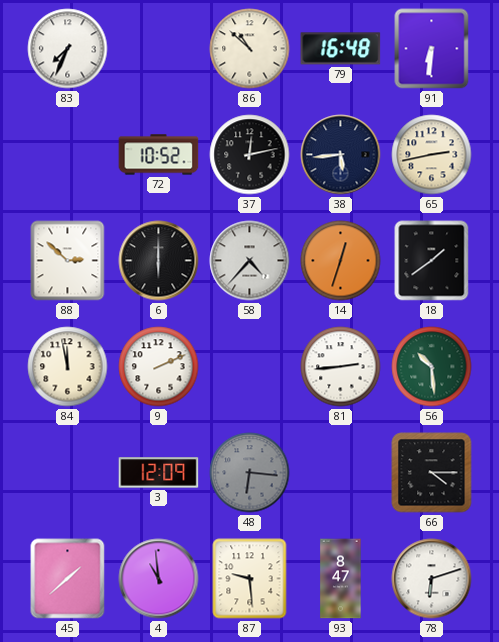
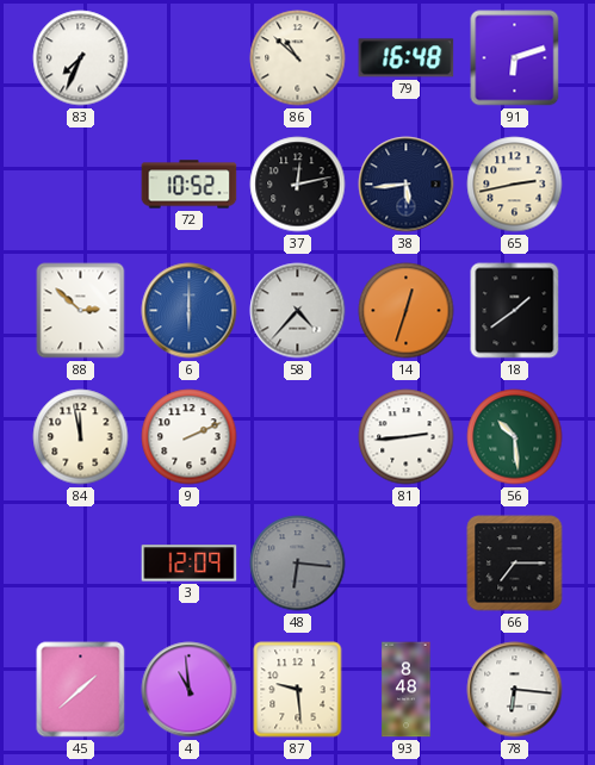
91: 6:31 -> 6:12 (515, 58)
6 dial: black -> blue (190, 311)
66: 4:15 -> 7:15 (515, 564)
93: 8:47 -> 8:48 (407, 690)
78: 6:12 -> 6:16 (515, 690)
